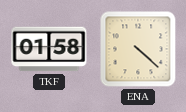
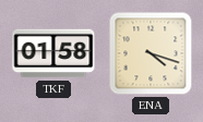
ENA: 4:22 -> 4:18 (151, 53)
